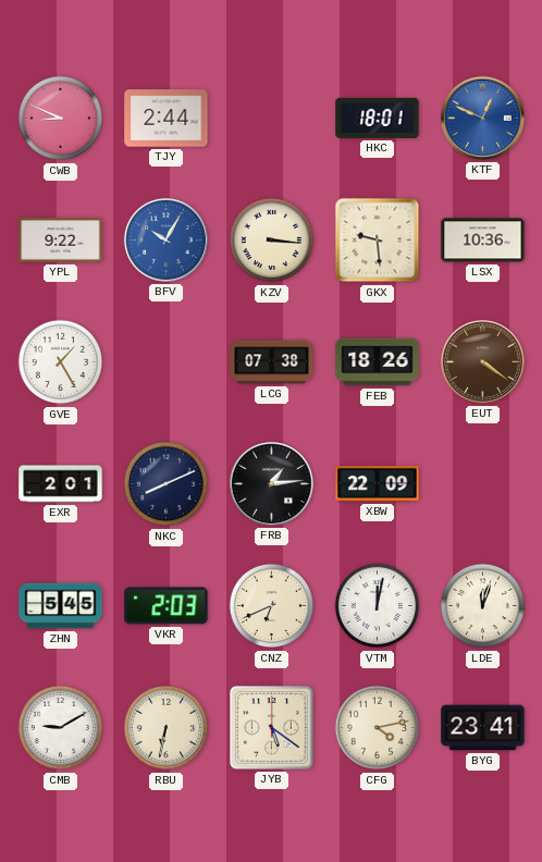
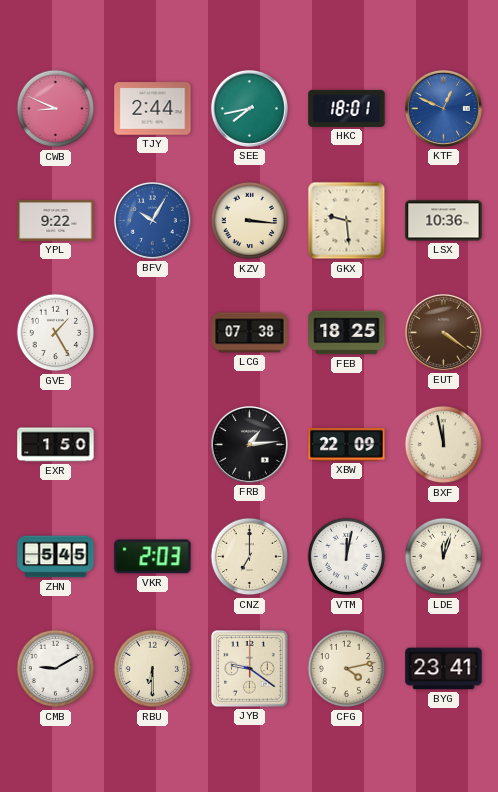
SEE: none -> 7:43 (249, 108)
FEB: 18:26 -> 18:25 (347, 333)
EXR: 2:01 -> 1:50 (56, 445)
NKC: 8:11 -> none (167, 484)
BXF: none -> 11:58 (444, 445)
CNZ: 6:41 -> 7:00 (250, 557)
RBU: 6:32 -> 6:30 (153, 669)
JYB: 5:21 -> 9:21 (250, 669)
